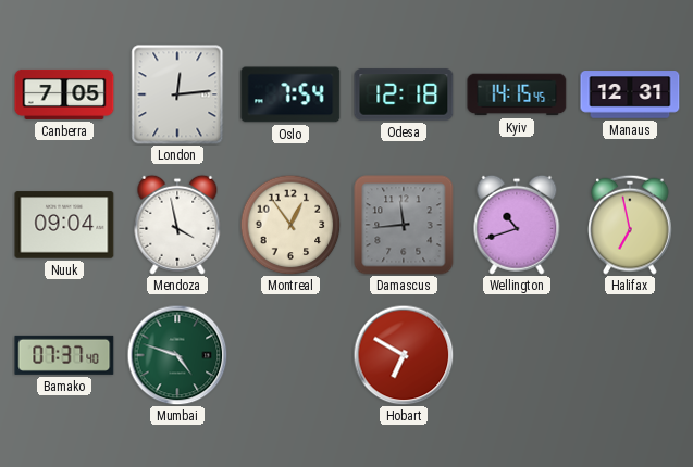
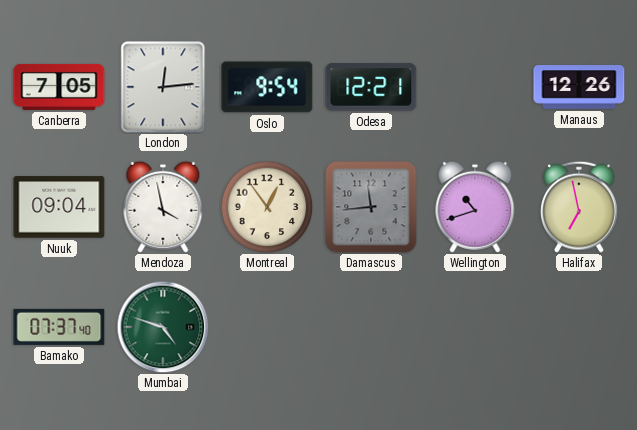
Oslo: 7:54 -> 9:54 (267, 87)
Odesa: 12:18 -> 12:21 (371, 87)
Kyiv: 14:15 -> none (517, 94)
Manaus: 12:31 -> 12:26 (579, 87)
Hobart: 6:50 -> none (404, 355)
